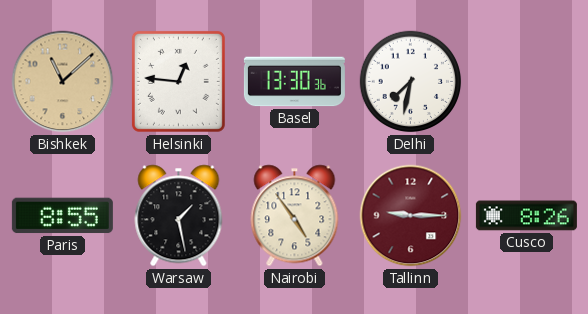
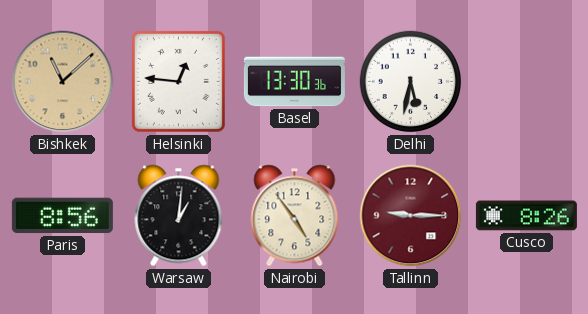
Delhi: 7:32 -> 5:32 (411, 82)
Paris: 8:55 -> 8:56 (62, 216)
Warsaw: 1:28 -> 1:01 (179, 216)
